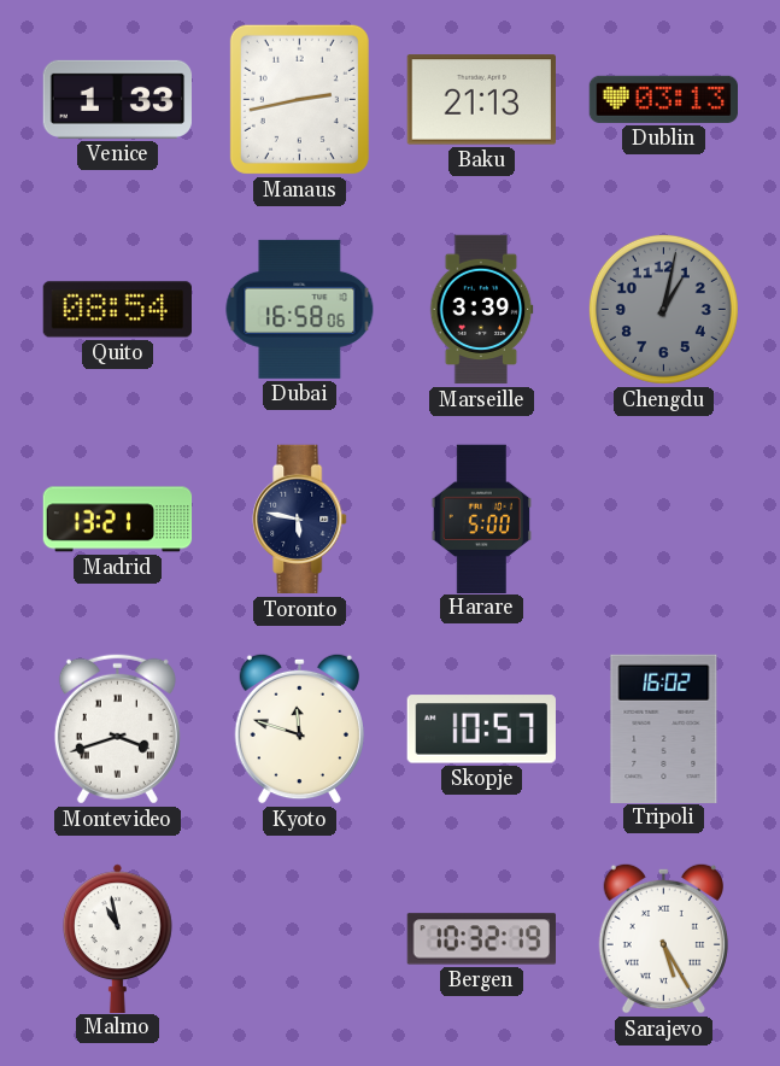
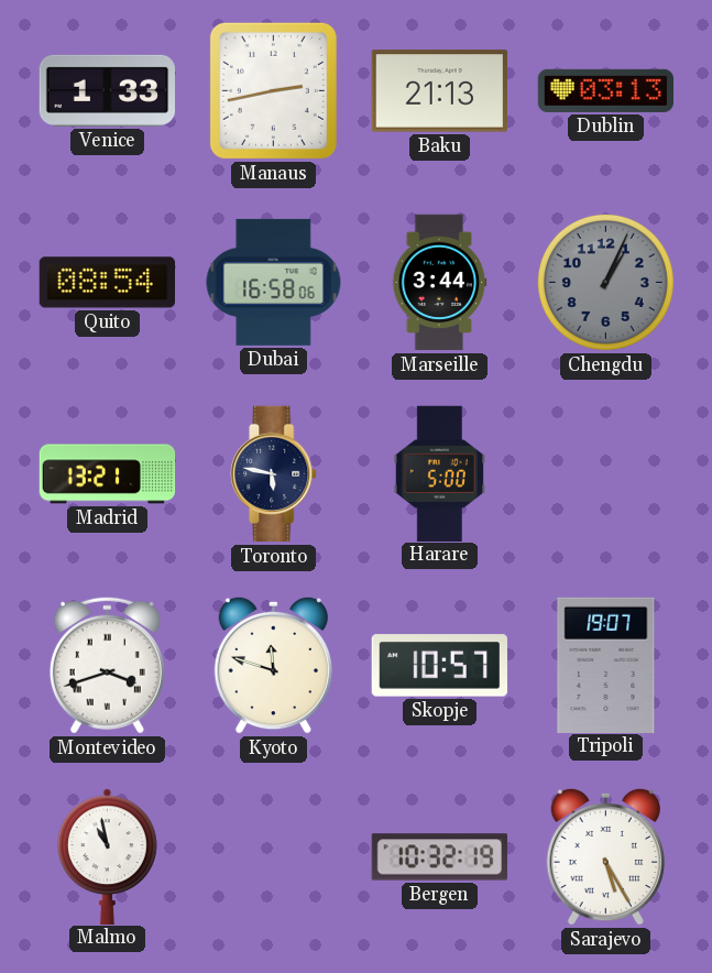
Marseille: 3:39 -> 3:44 (439, 283)
Chengdu: 1:02 -> 1:04 (605, 282)
Tripoli: 16:02 -> 19:07 (606, 665)
